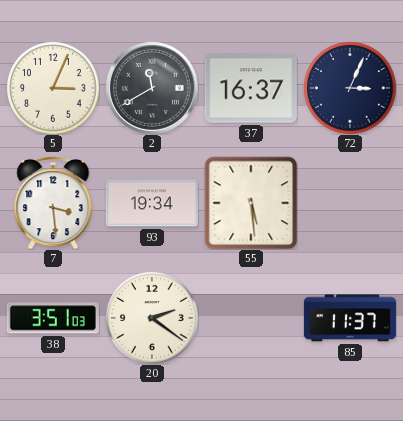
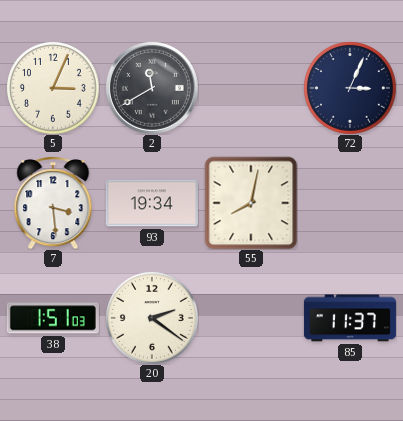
37: 16:37 -> none (251, 88)
55: 5:29 -> 8:02 (251, 203)
38: 3:51 -> 1:51 (53, 318)
